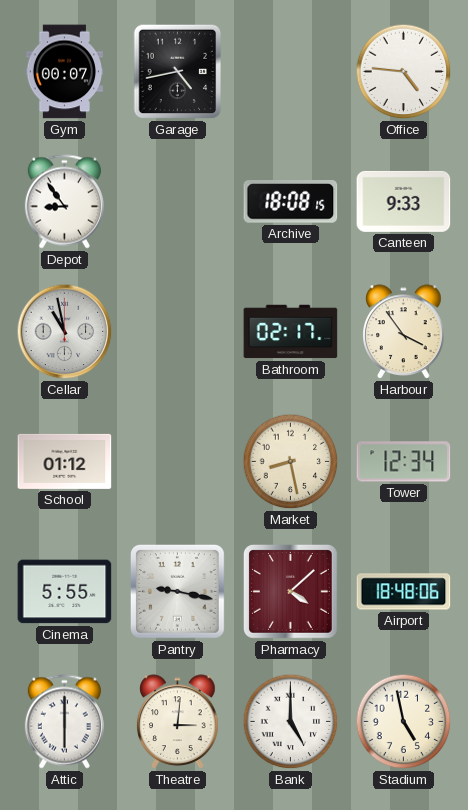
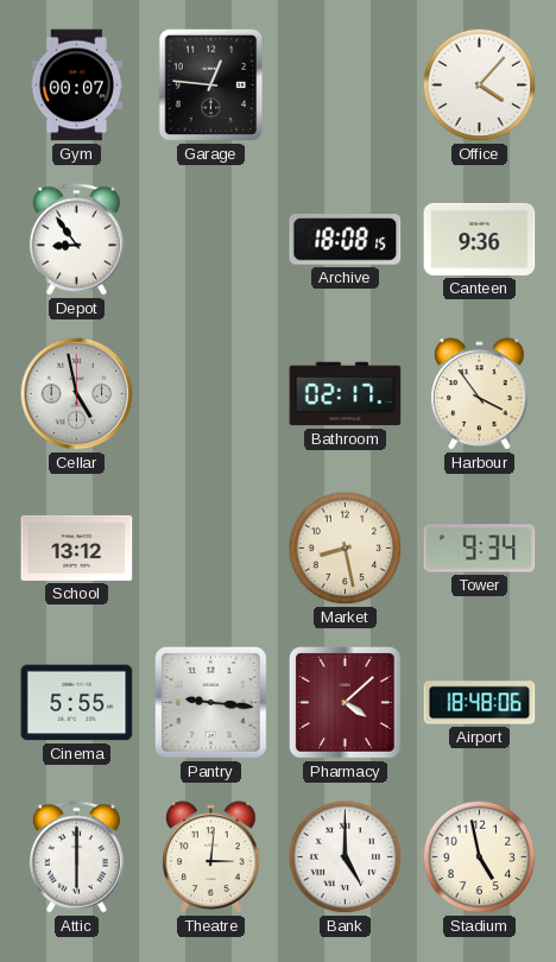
Garage: 4:43 -> 12:46 (211, 86)
Office: 4:46 -> 4:07 (480, 86)
Canteen: 9:33 -> 9:36 (480, 239)
Cellar: 10:58 -> 4:58 (77, 394)
School: 01:12 -> 13:12 (77, 548)
Tower: 12:34 -> 9:34 (480, 549)
Pantry: 9:17 -> 9:16 (210, 702)
